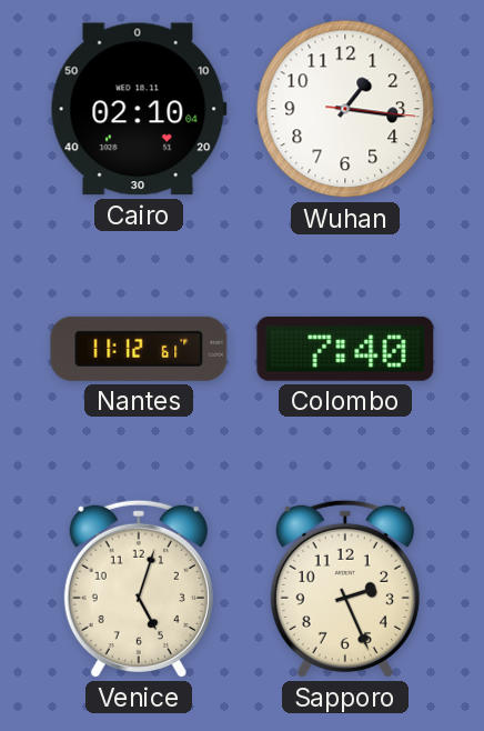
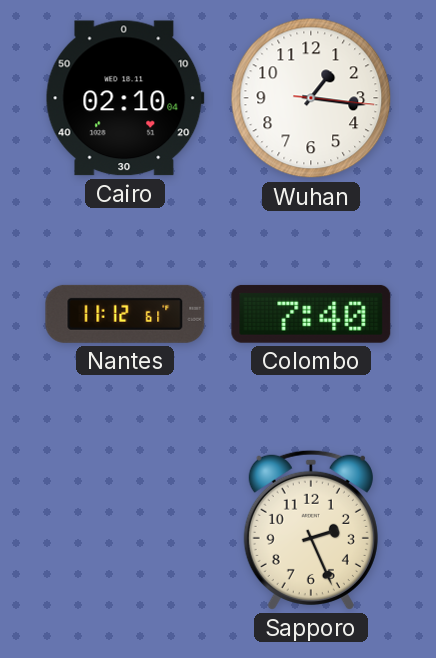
Venice: 5:03 -> none (139, 589)
